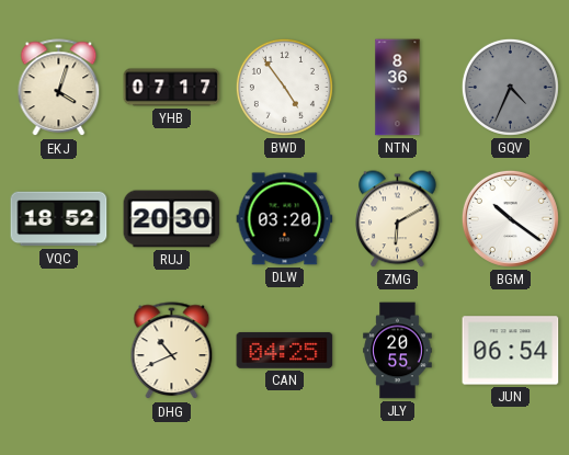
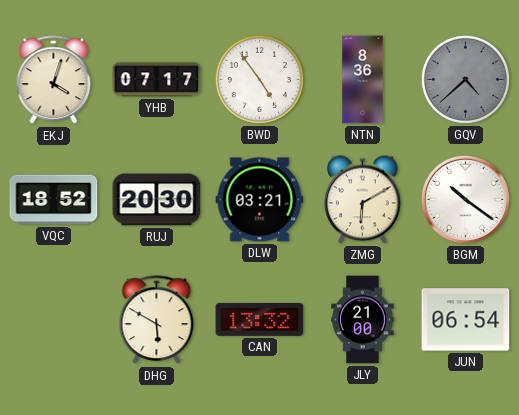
GQV: 4:34 -> 4:38 (465, 79)
DLW: 03:20 -> 03:21 (260, 200)
DHG: 10:41 -> 5:50 (157, 320)
CAN: 04:25 -> 13:32 (260, 319)
JLY: 20:55 -> 21:00 (363, 320)
